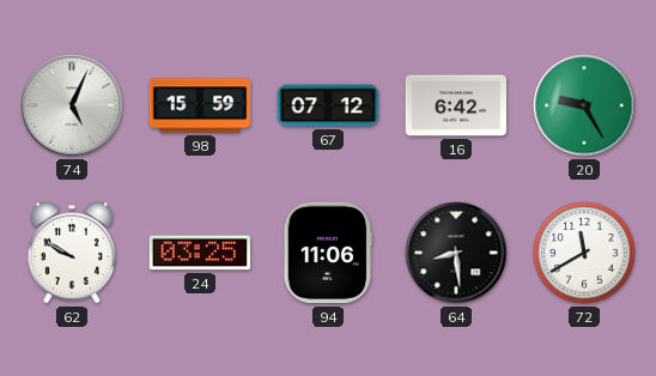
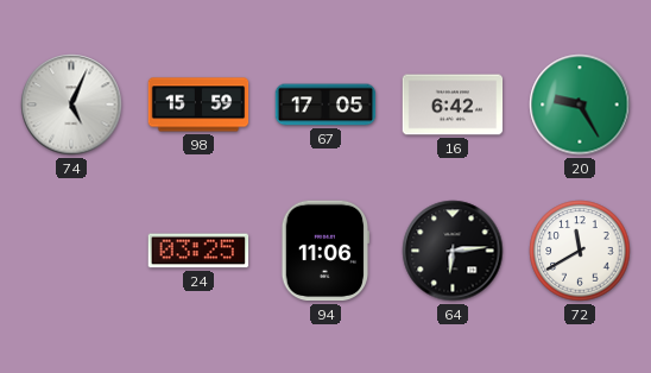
67: 07:12 -> 17:05 (325, 105)
62: 9:50 -> none (72, 253)
64: 8:29 -> 6:14 (453, 251)
